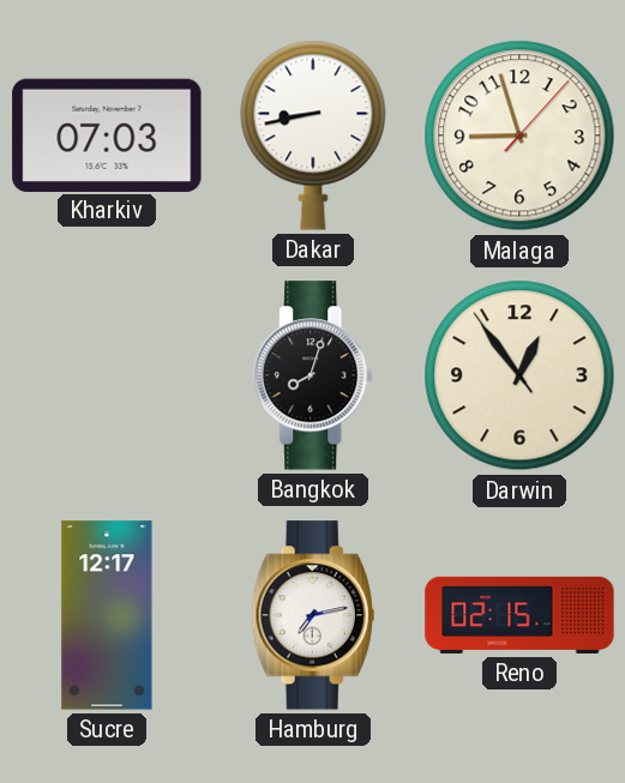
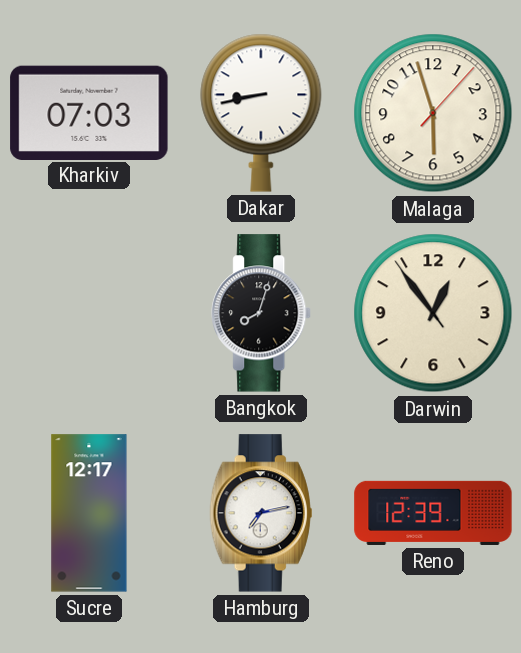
Malaga: 8:57 -> 5:57 (433, 113)
Reno: 02:15 -> 12:39 (433, 513)
